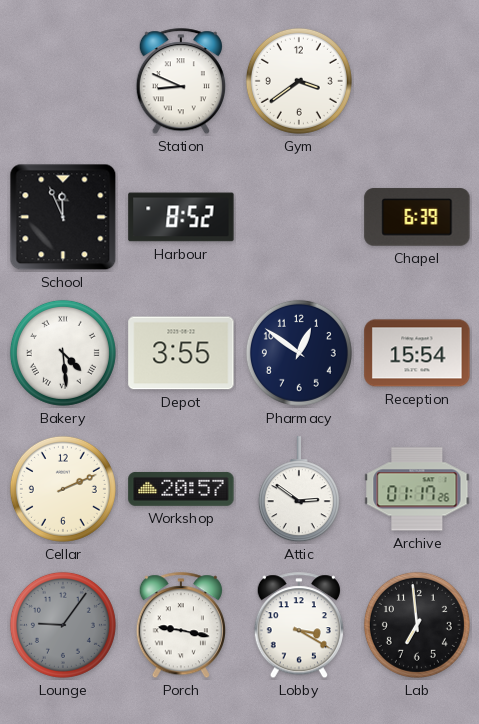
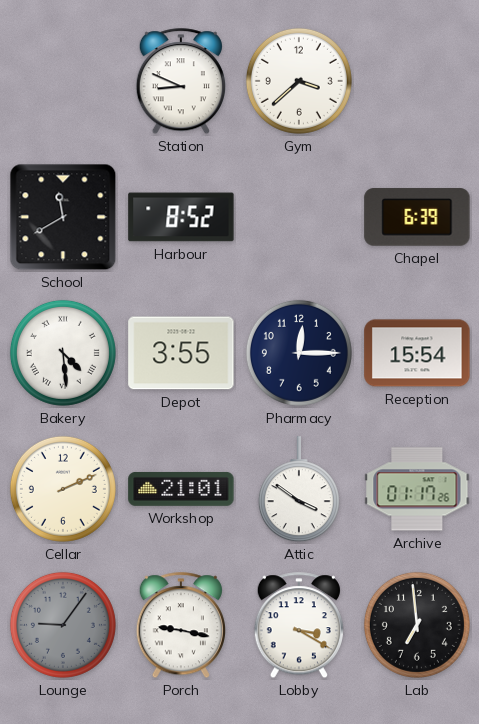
Gym: 3:39 -> 3:38 (299, 81)
School: 11:56 -> 11:40 (63, 217)
Pharmacy: 12:51 -> 12:15 (299, 353)
Workshop: 20:57 -> 21:01 (181, 489)
Attic: 2:51 -> 3:51 (299, 490)
